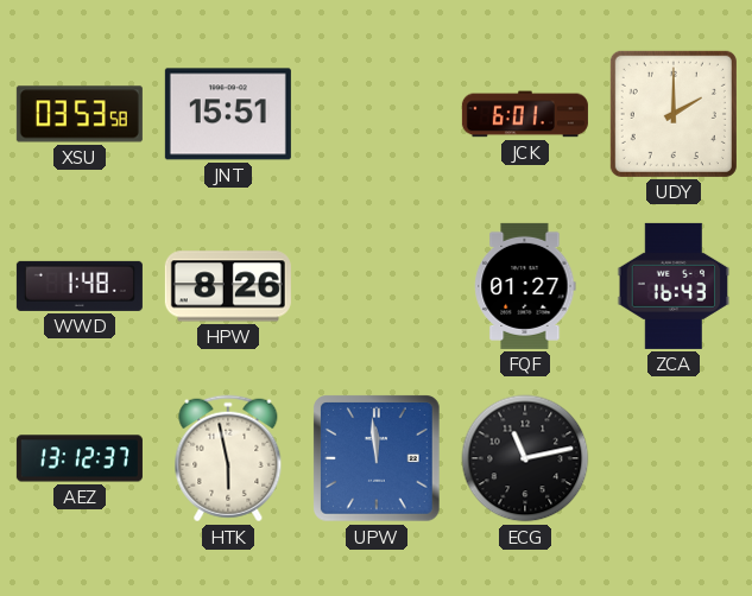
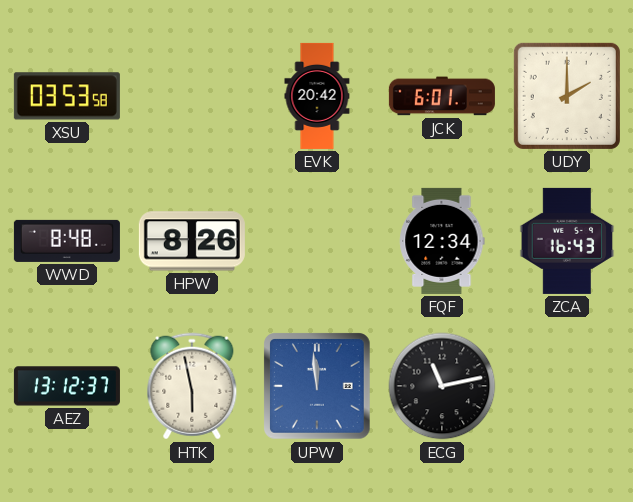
JNT: 15:51 -> none (228, 114)
EVK: none -> 20:42 (317, 96)
WWD: 1:48 -> 8:48 (67, 241)
FQF: 01:27 -> 12:34 (442, 241)
